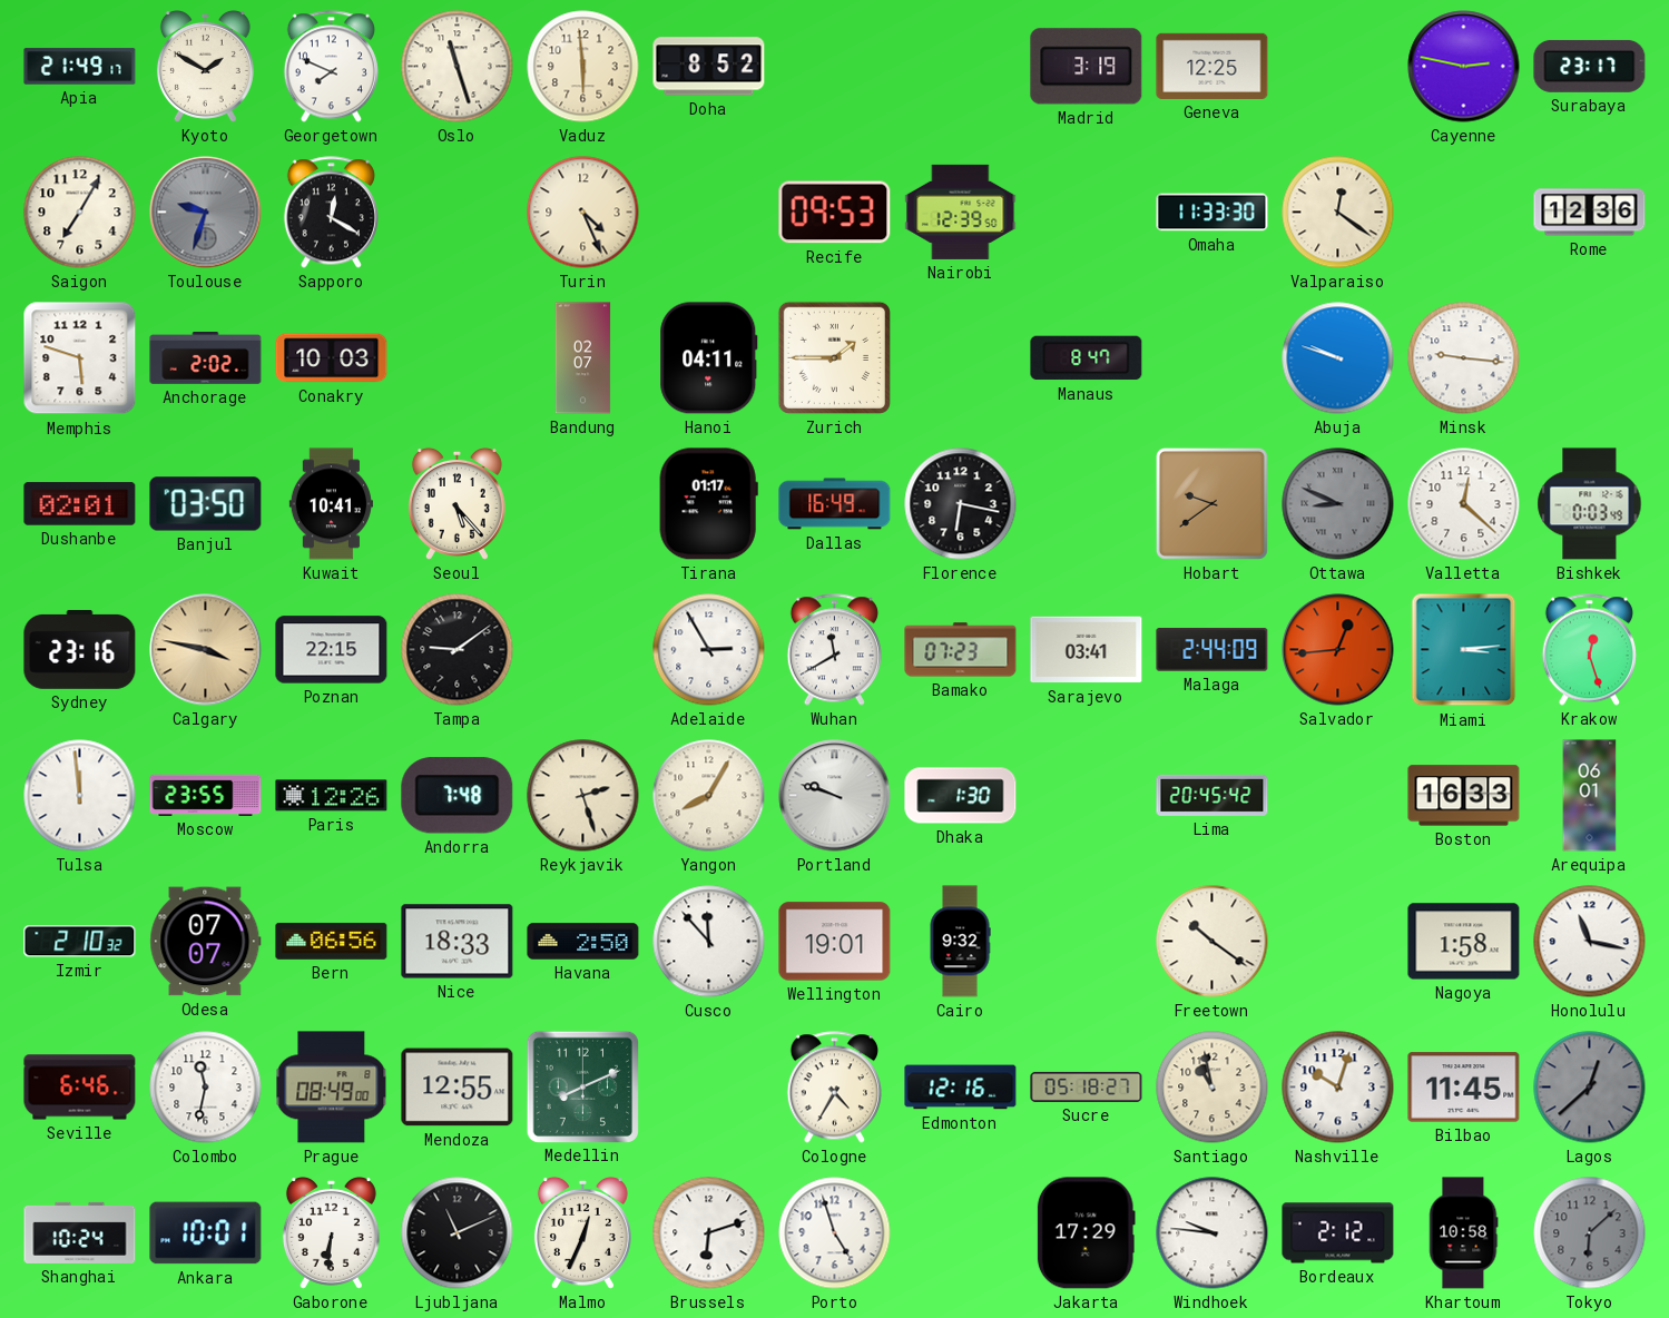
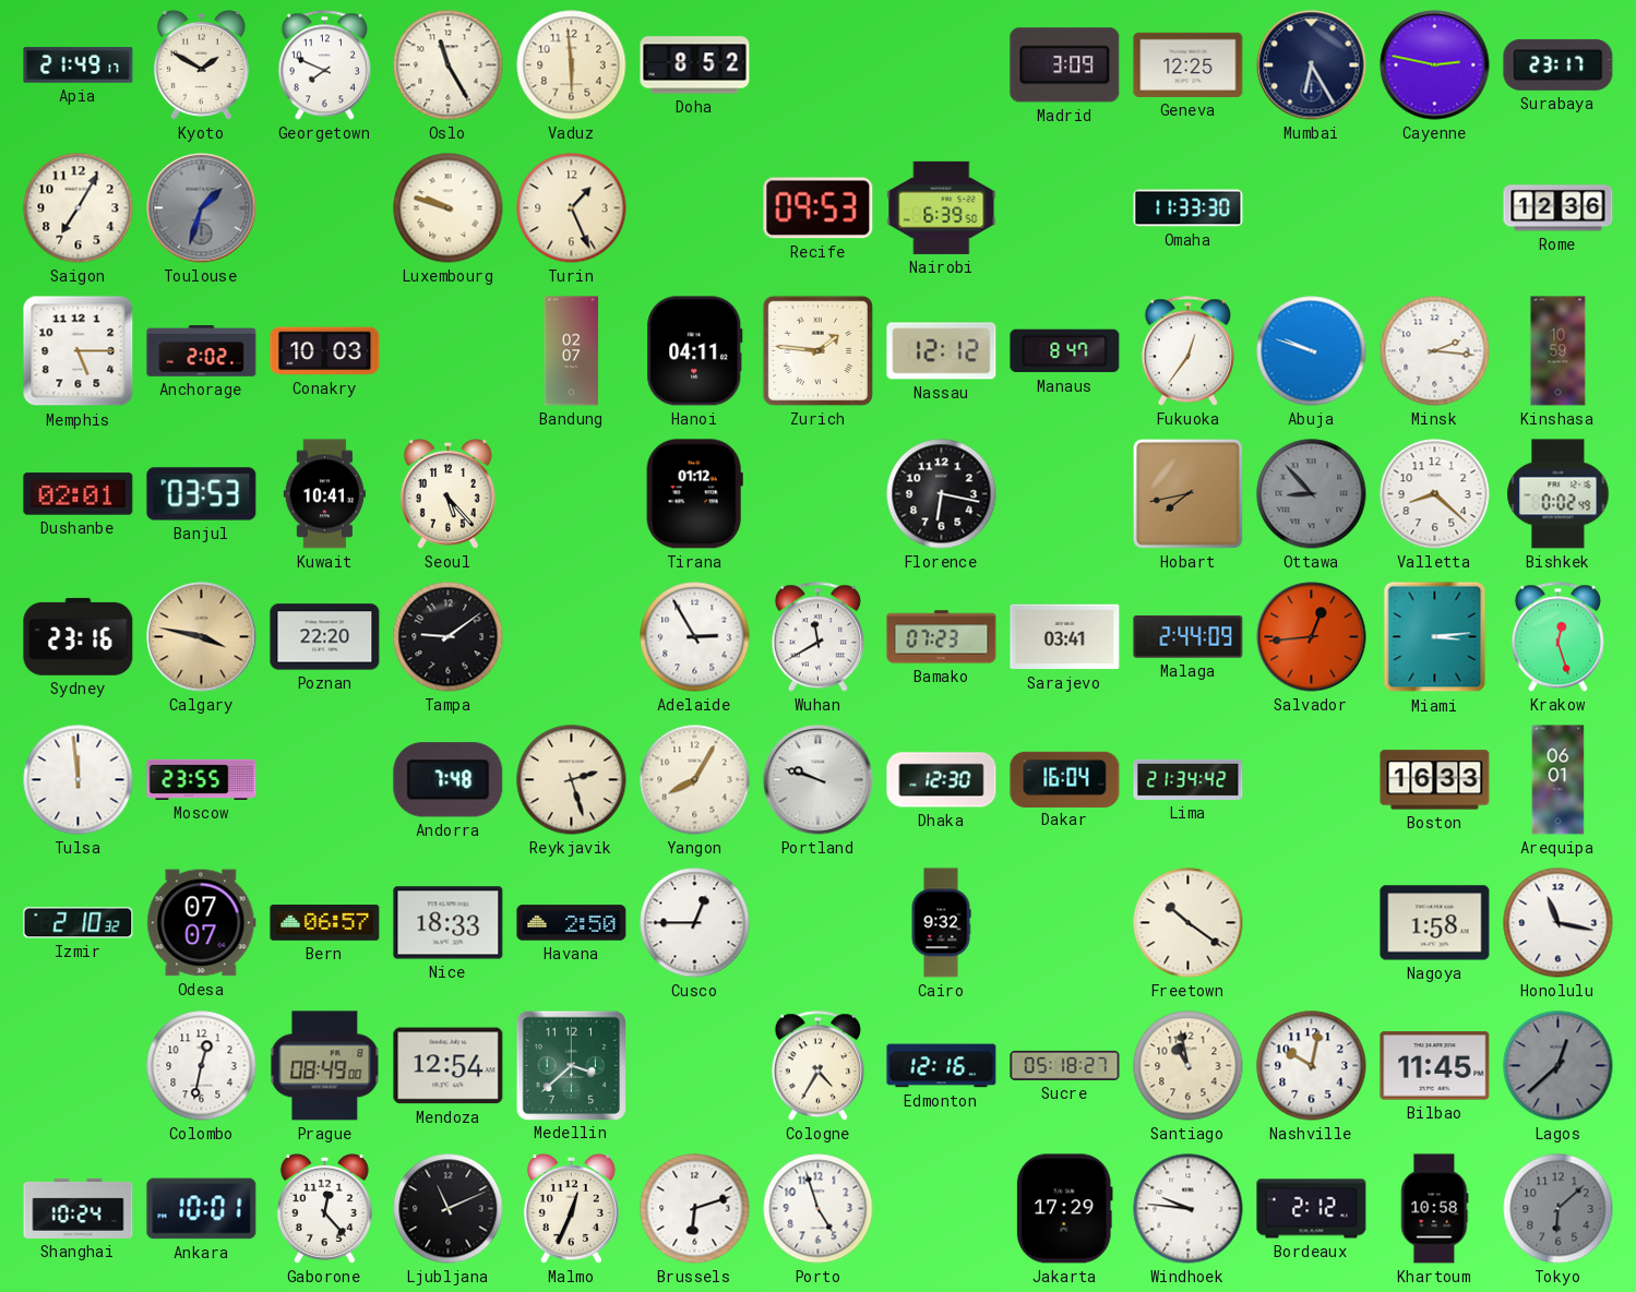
Oslo: 11:27 -> 11:25 (449, 65)
Madrid: 3:19 -> 3:09 (1065, 65)
Mumbai: none -> 6:25 (1312, 65)
Toulouse: 9:33 -> 1:33 (202, 208)
Sapporo: 12:20 -> none (331, 213)
Luxembourg: none -> 9:48 (449, 208)
Turin: 4:26 -> 1:26 (572, 208)
Nairobi: 12:39 -> 6:39 (942, 207)
Valparaiso: 12:21 -> none (1338, 213)
Memphis: 5:48 -> 5:15 (79, 351)
Zurich: 1:45 -> 1:46 (817, 350)
Nassau: none -> 12:12 (942, 351)
Fukuoka: none -> 12:36 (1187, 351)
Minsk: 9:16 -> 2:16 (1435, 351)
Kinshasa: none -> 10:59 (1559, 351)
Banjul: 03:50 -> 03:53 (202, 494)
Tirana: 01:17 -> 01:12 (694, 494)
Dallas: 16:49 -> none (835, 504)
Hobart: 9:39 -> 7:43 (1187, 493)
Ottawa: 8:49 -> 8:53 (1312, 494)
Valletta: 12:22 -> 8:22 (1435, 494)
Bishkek: 0:03 -> 0:02 (1559, 494)
Poznan: 22:15 -> 22:20 (325, 637)
Paris: 12:26 -> none (332, 796)
Dhaka: 1:30 -> 12:30 (942, 780)
Dakar: none -> 16:04 (1065, 779)
Lima: 20:45 -> 21:34 (1189, 779)
Bern: 06:56 -> 06:57 (325, 922)
Cusco: 11:53 -> 12:45 (695, 923)
Wellington: 19:01 -> none (835, 942)
Seville: 6:46 -> none (80, 1088)
Colombo: 11:32 -> 12:32 (202, 1066)
Mendoza: 12:55 -> 12:54 (449, 1066)
Medellin: 8:11 -> 3:38 (571, 1065)
Nashville: 10:03 -> 10:02 (1312, 1066)
Gaborone: 6:31 -> 12:23 (324, 1208)
